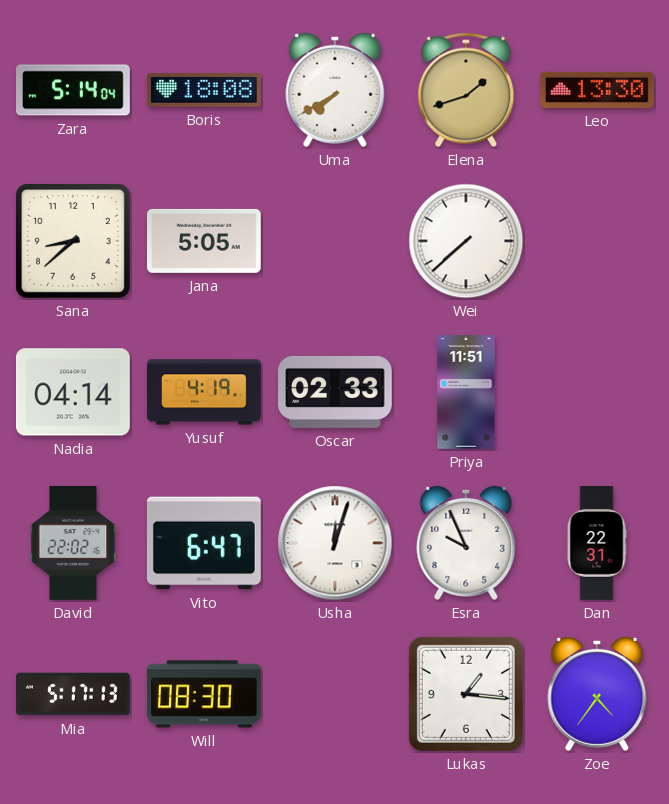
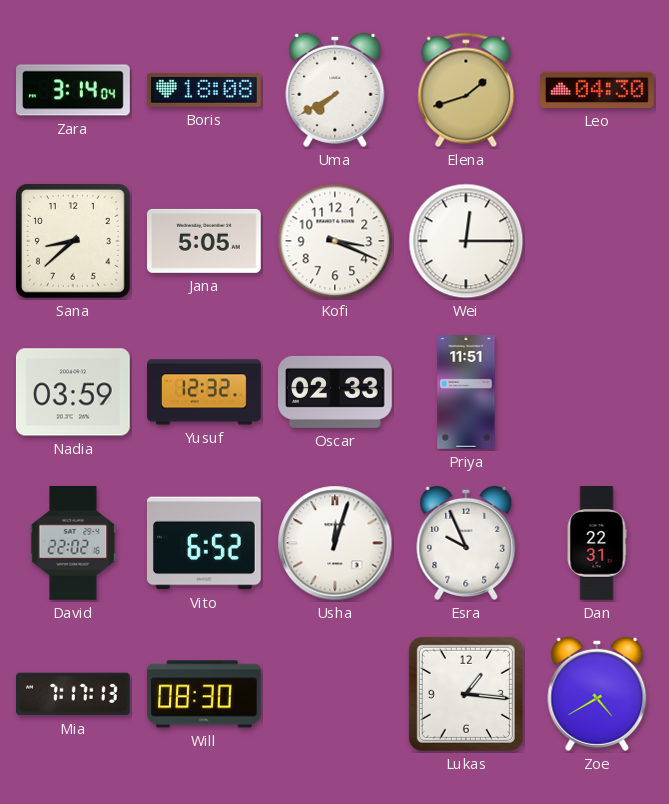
Zara: 5:14 -> 3:14 (73, 90)
Leo: 13:30 -> 04:30 (598, 90)
Kofi: none -> 3:19 (335, 241)
Wei: 7:38 -> 12:15 (466, 241)
Nadia: 04:14 -> 03:59 (73, 392)
Yusuf: 4:19 -> 12:32 (204, 392)
Vito: 6:47 -> 6:52 (204, 543)
Mia: 5:17 -> 7:17 (74, 694)
Zoe: 4:36 -> 4:40 (597, 694)
